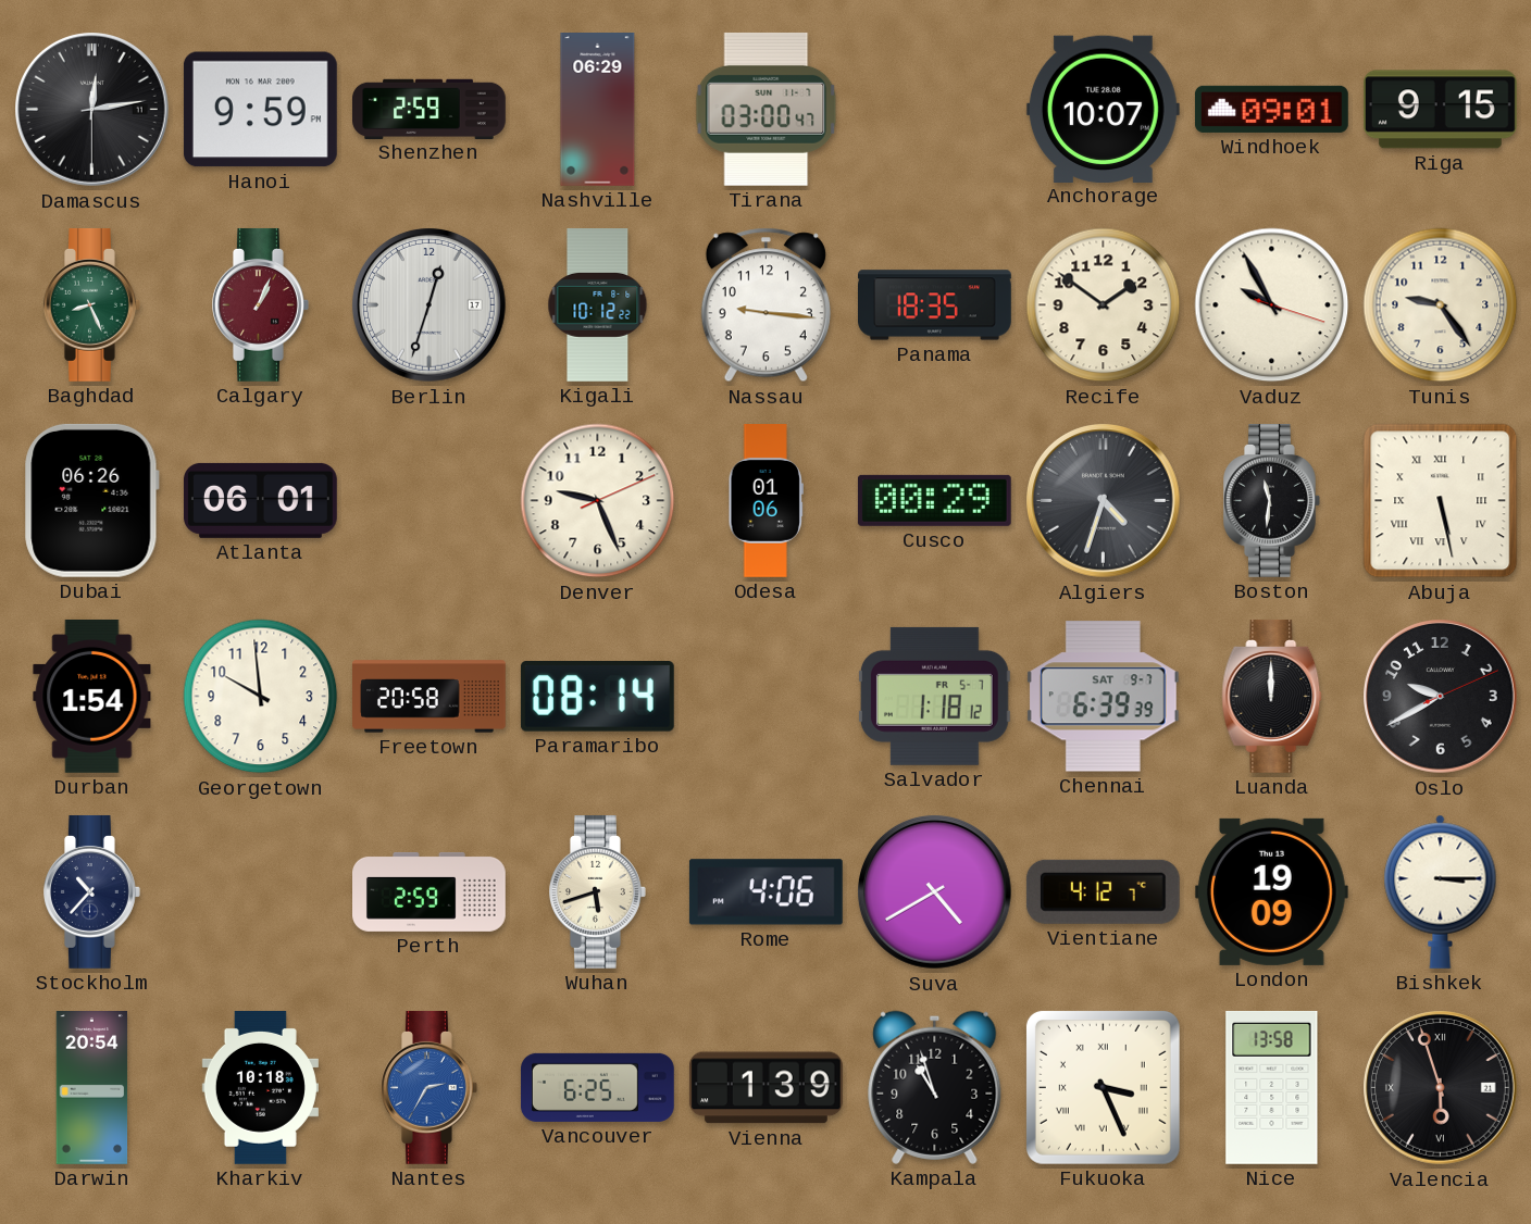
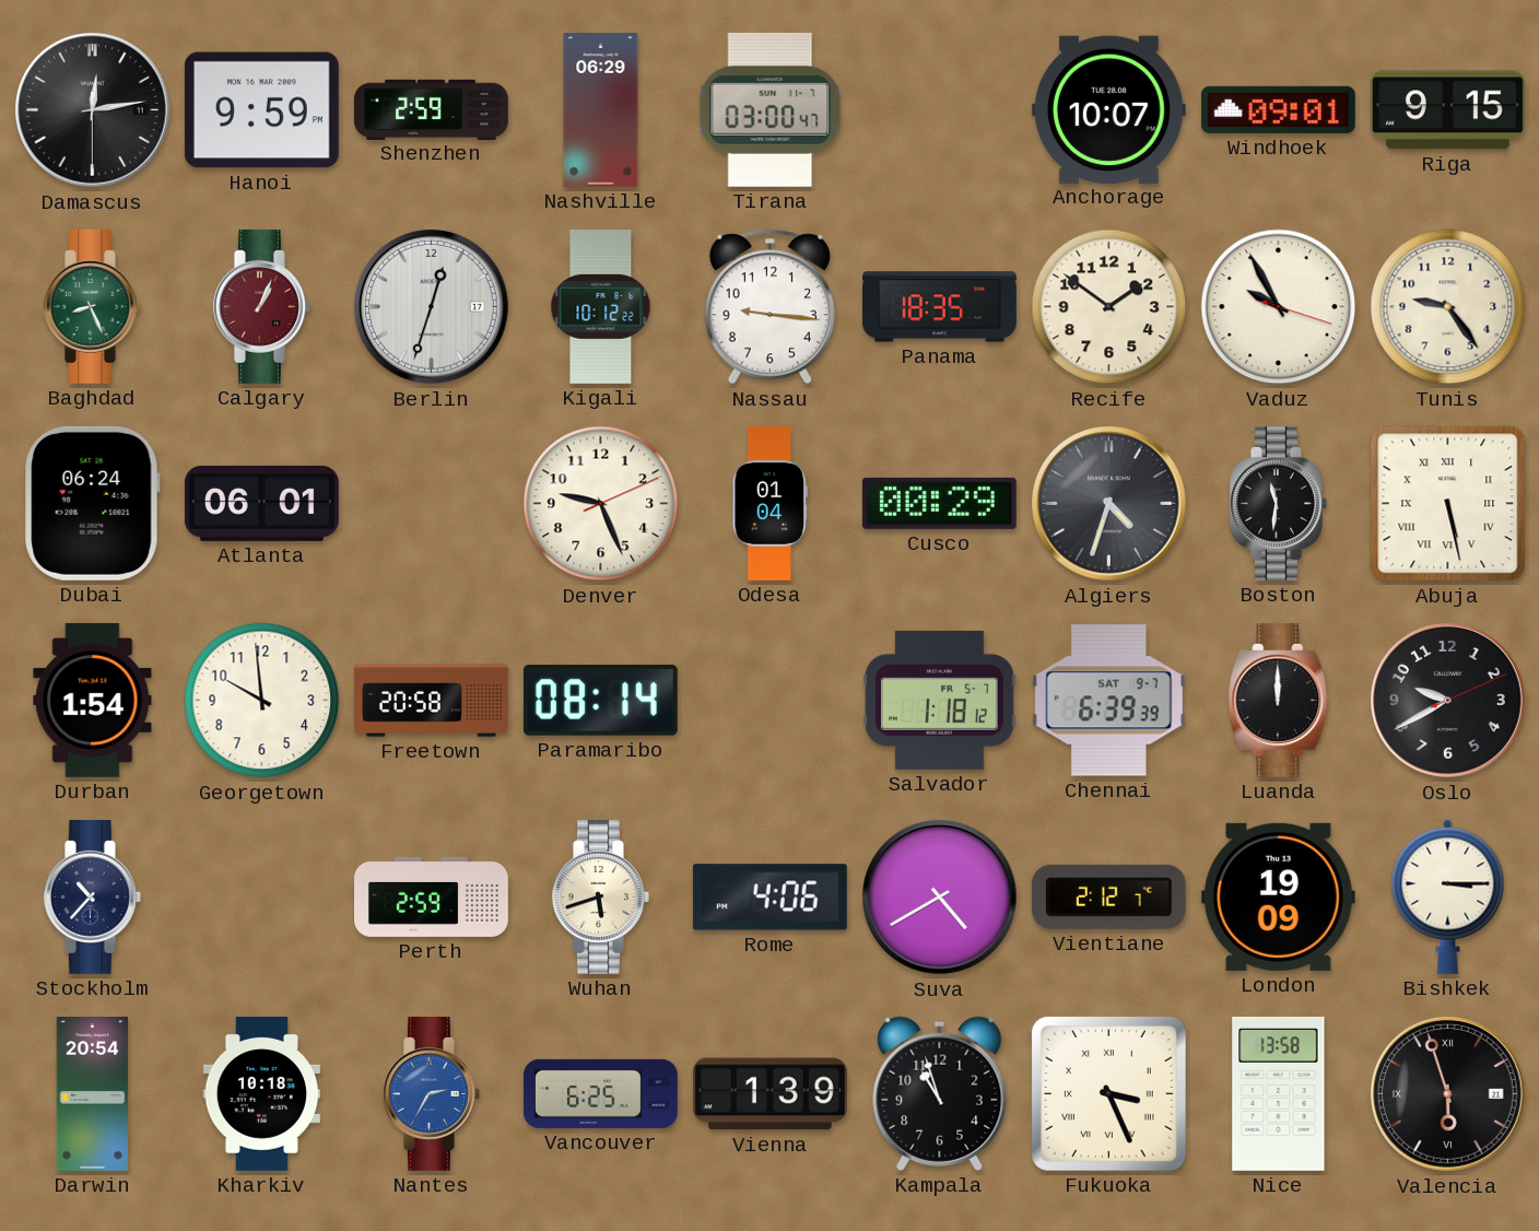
Dubai: 06:26 -> 06:24 (92, 503)
Odesa: 01:06 -> 01:04 (769, 504)
Vientiane: 4:12 -> 2:12 (1108, 896)
